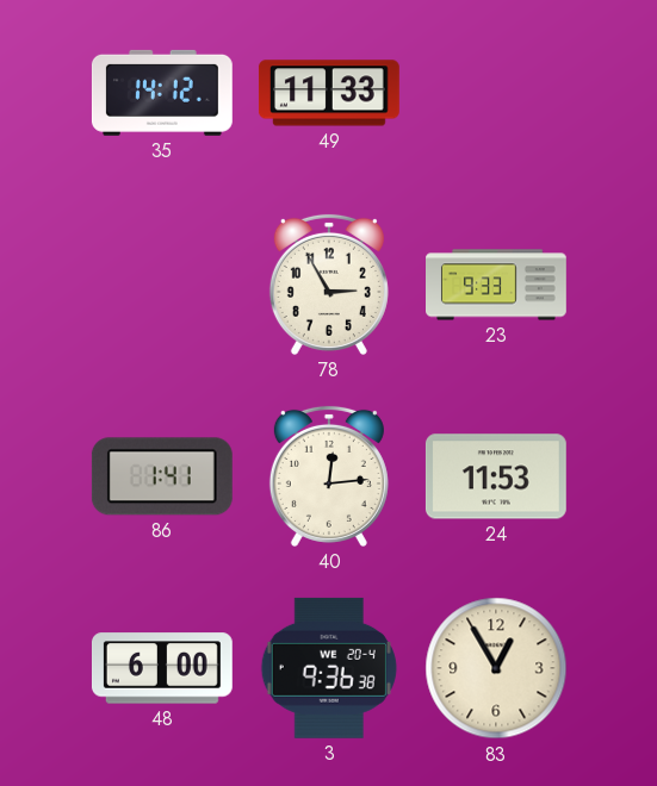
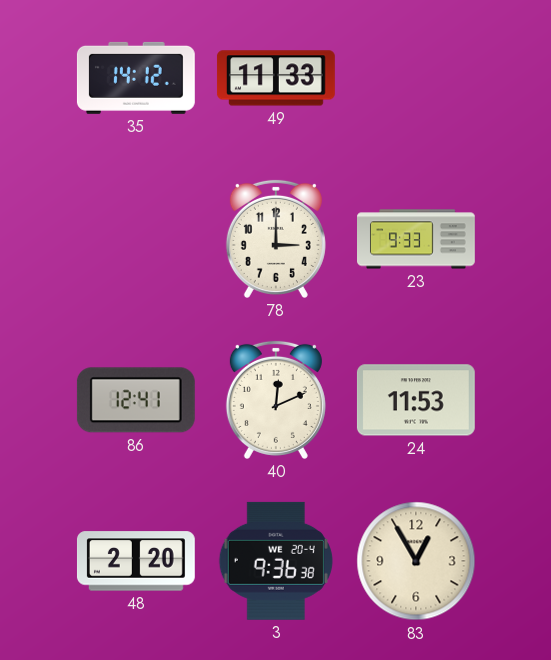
78: 2:55 -> 3:00 (276, 239)
86: 1:41 -> 12:41 (136, 400)
40: 12:14 -> 12:11 (276, 400)
48: 6:00 -> 2:20 (136, 561)
